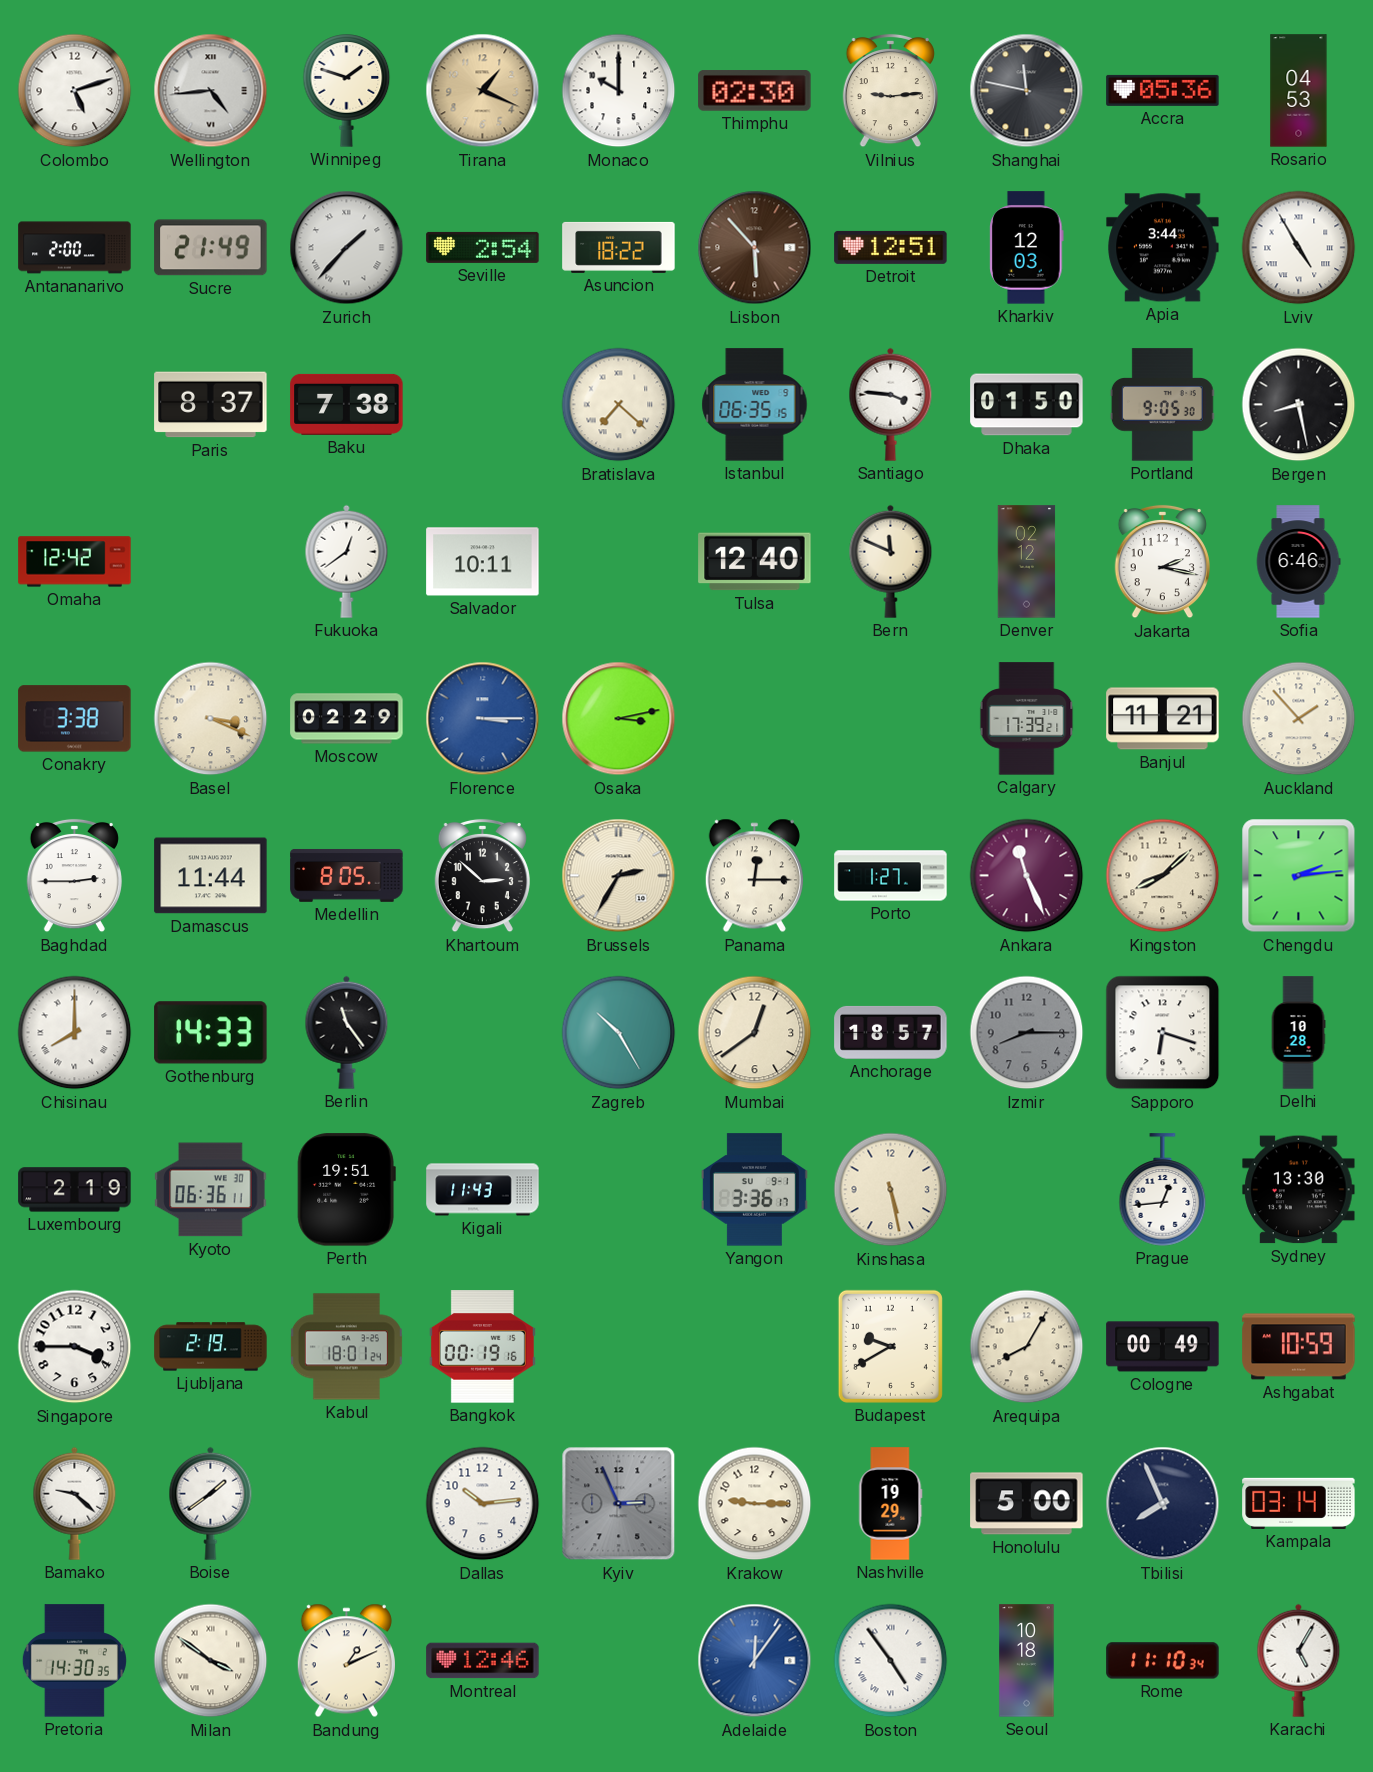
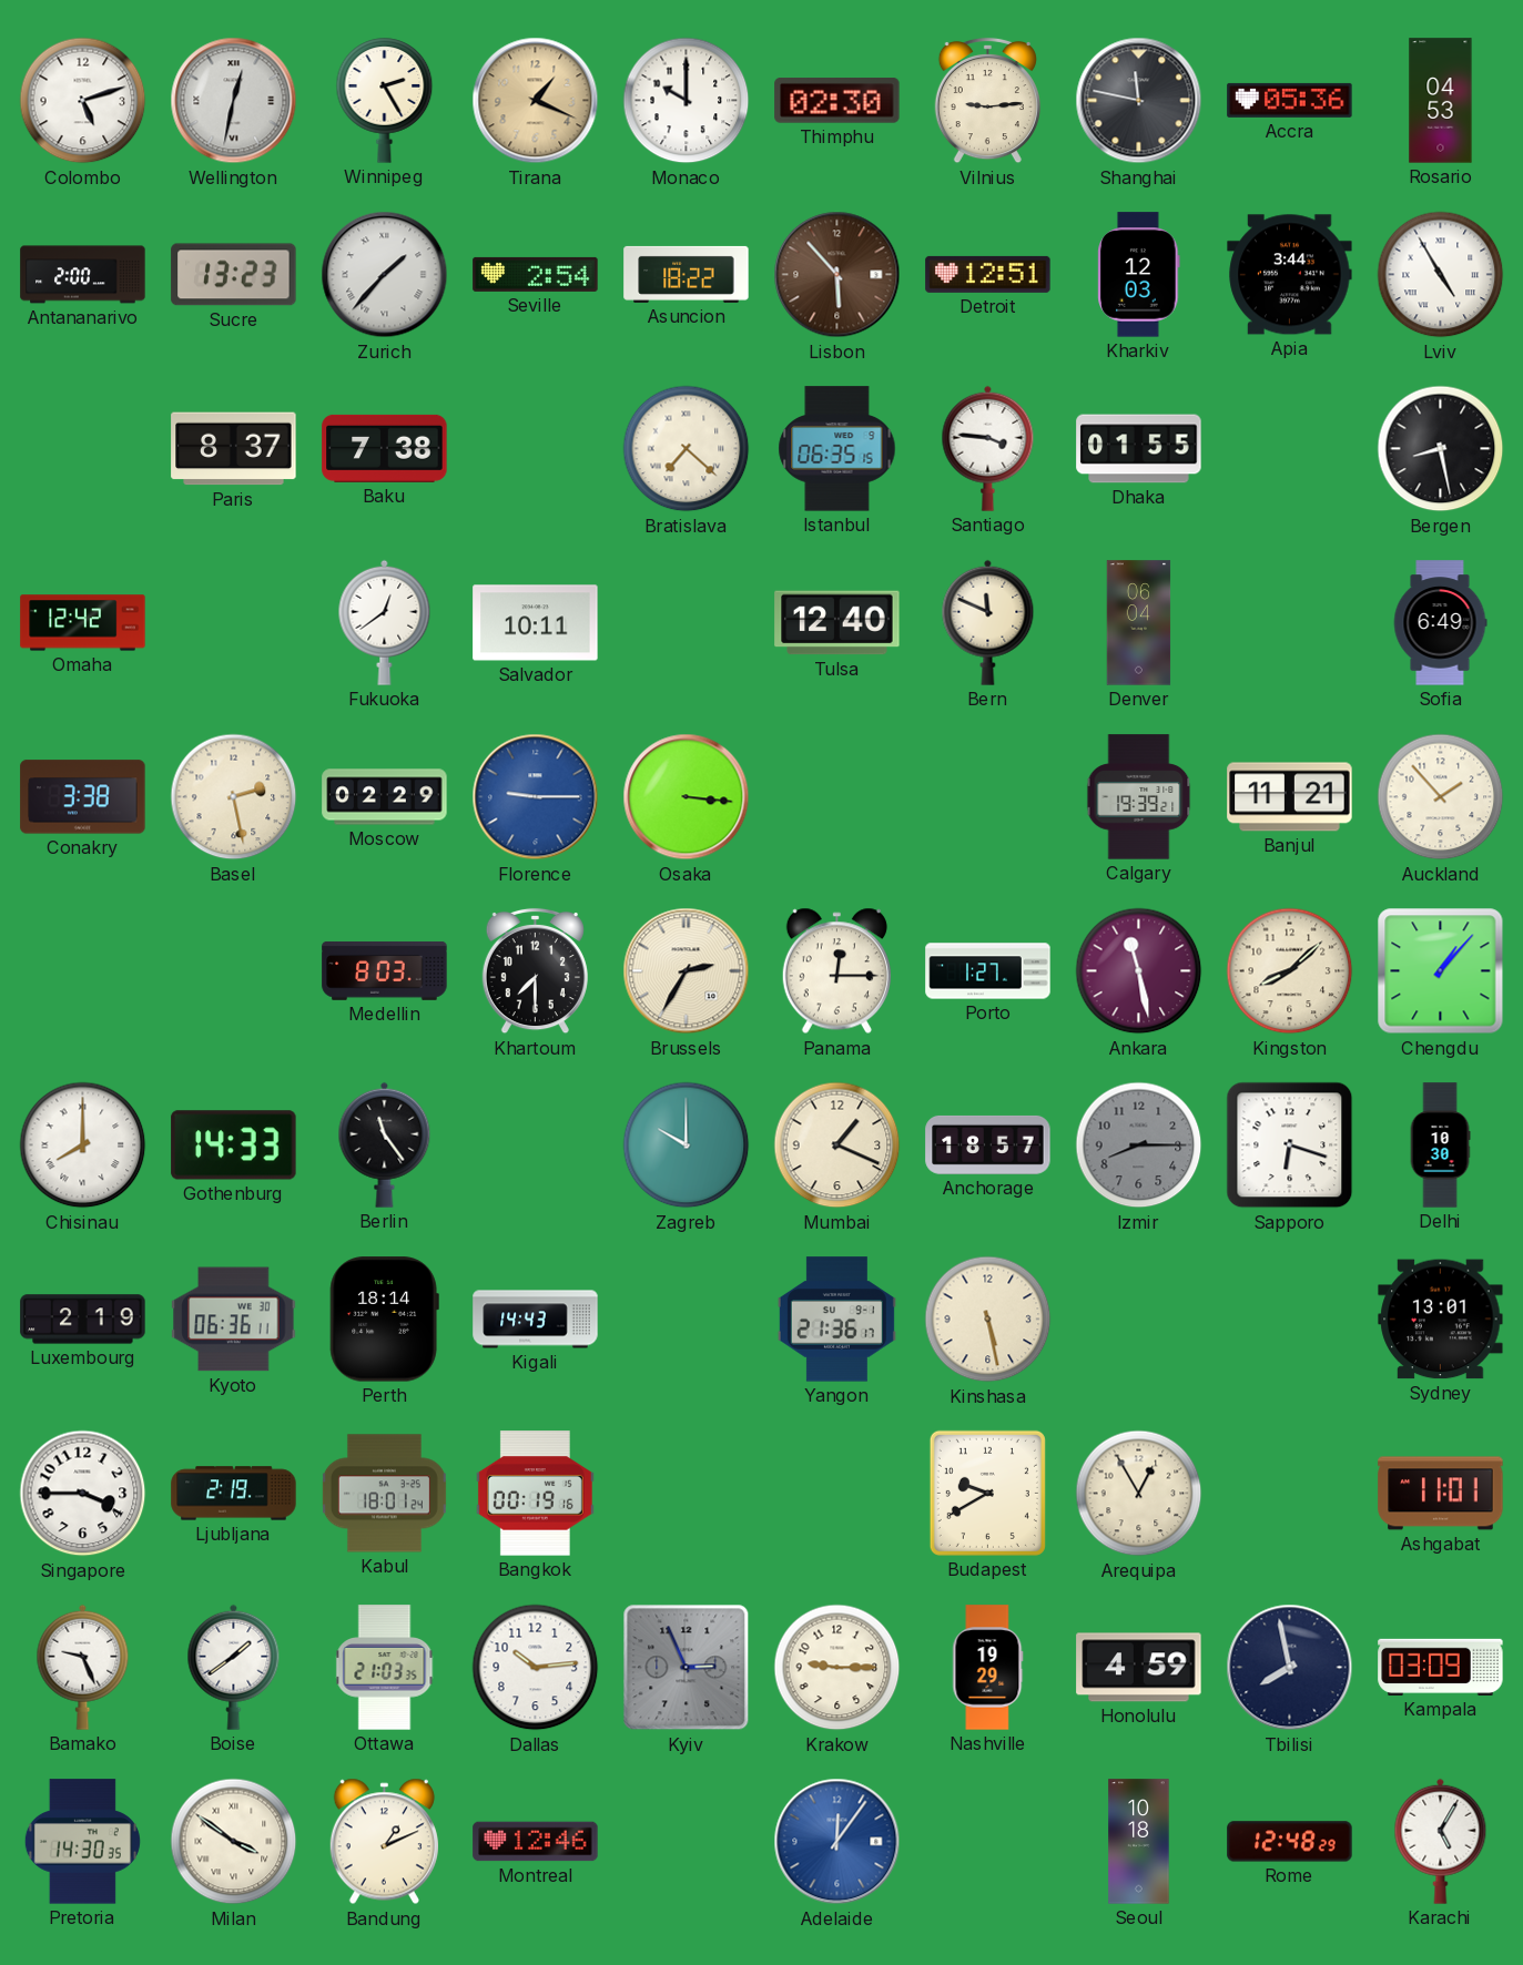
Wellington: 4:44 -> 12:32 (234, 101)
Winnipeg: 1:48 -> 2:25 (385, 101)
Sucre: 21:49 -> 13:23 (234, 275)
Dhaka: 01:50 -> 01:55 (1139, 449)
Portland: 9:05 -> none (1162, 405)
Denver: 02:12 -> 06:04 (1139, 623)
Jakarta: 2:17 -> none (1162, 562)
Sofia: 6:46 -> 6:49 (1440, 623)
Basel: 3:19 -> 2:28 (234, 797)
Florence: 3:15 -> 9:15 (536, 797)
Osaka: 3:13 -> 3:16 (687, 797)
Calgary: 17:39 -> 19:39 (1139, 797)
Baghdad: 2:45 -> none (74, 876)
Damascus: 11:44 -> none (211, 876)
Medellin: 8:05 -> 8:03 (385, 970)
Khartoum: 2:52 -> 7:30 (535, 971)
Ankara: 11:26 -> 11:28 (1139, 971)
Chengdu: 2:14 -> 1:07 (1441, 971)
Zagreb: 10:25 -> 10:00 (687, 1146)
Mumbai: 12:39 -> 1:19 (837, 1146)
Delhi: 10:28 -> 10:30 (1440, 1146)
Perth: 19:51 -> 18:14 (384, 1320)
Kigali: 11:43 -> 14:43 (536, 1320)
Yangon: 3:36 -> 21:36 (836, 1320)
Prague: 12:44 -> none (1163, 1190)
Sydney: 13:30 -> 13:01 (1441, 1320)
Arequipa: 8:05 -> 12:55 (1139, 1494)
Cologne: 00:49 -> none (1163, 1347)
Ashgabat: 10:59 -> 11:01 (1441, 1494)
Bamako: 9:22 -> 9:26 (83, 1667)
Ottawa: none -> 21:03 (385, 1668)
Honolulu: 5:00 -> 4:59 (1139, 1668)
Tbilisi: 7:56 -> 7:58 (1290, 1668)
Kampala: 03:14 -> 03:09 (1441, 1667)
Boston: 4:54 -> none (891, 1661)
Rome: 11:10 -> 12:48 (1290, 1842)
